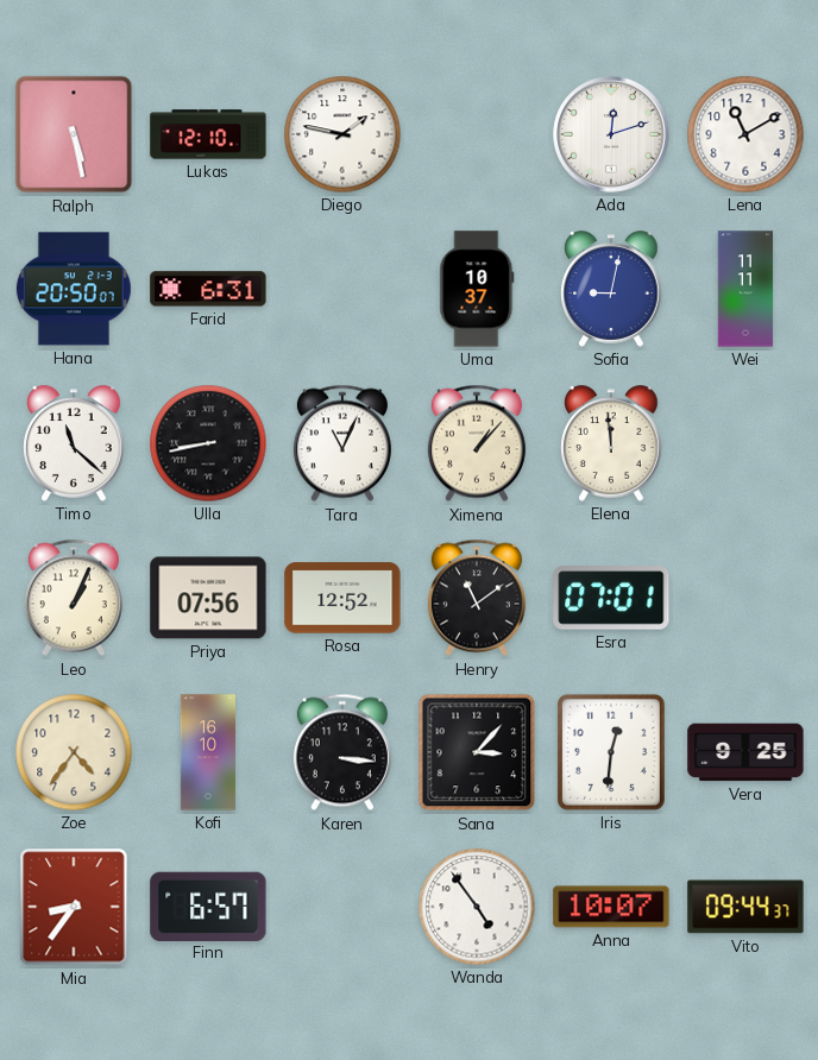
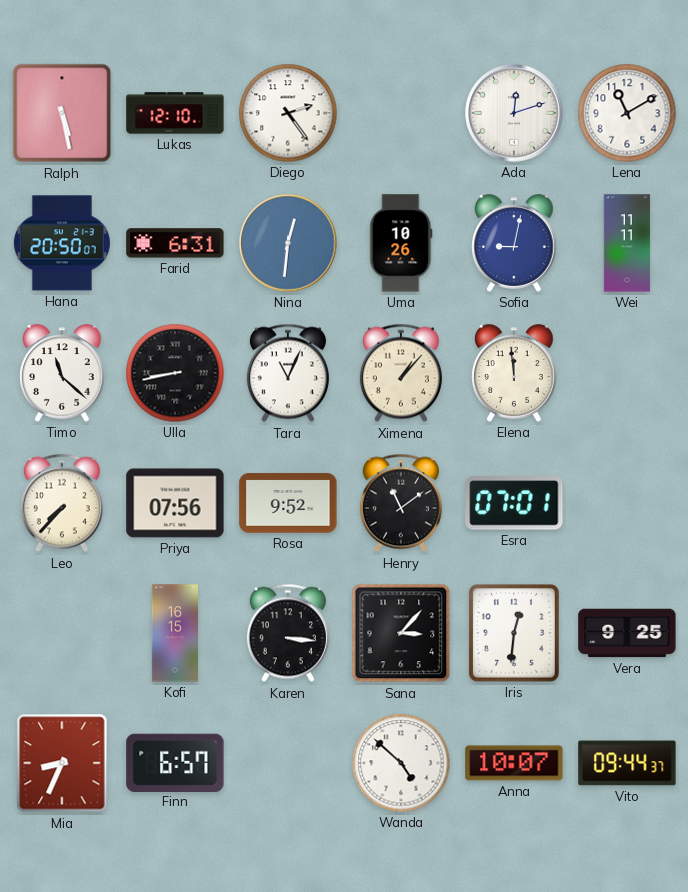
Diego: 1:47 -> 2:24 (288, 113)
Nina: none -> 12:31 (288, 243)
Uma: 10:37 -> 10:26 (401, 243)
Leo: 1:04 -> 7:37 (62, 503)
Rosa: 12:52 -> 9:52 (288, 503)
Zoe: 4:36 -> none (74, 752)
Kofi: 16:10 -> 16:15 (175, 633)
Mia: 8:36 -> 8:34 (62, 763)
Wanda: 4:54 -> 4:52 (401, 763)
